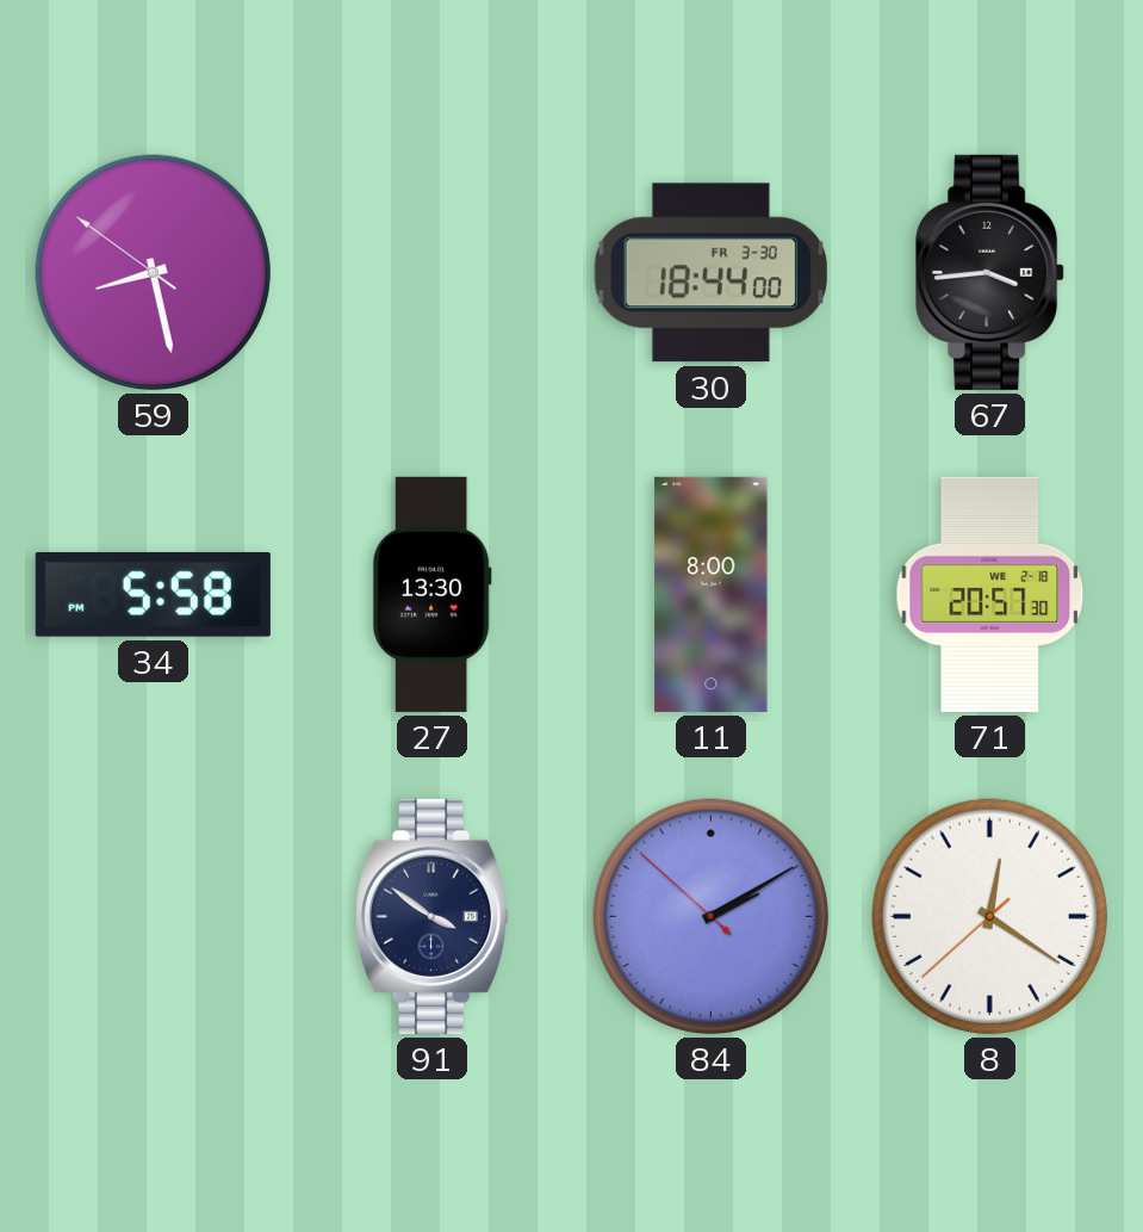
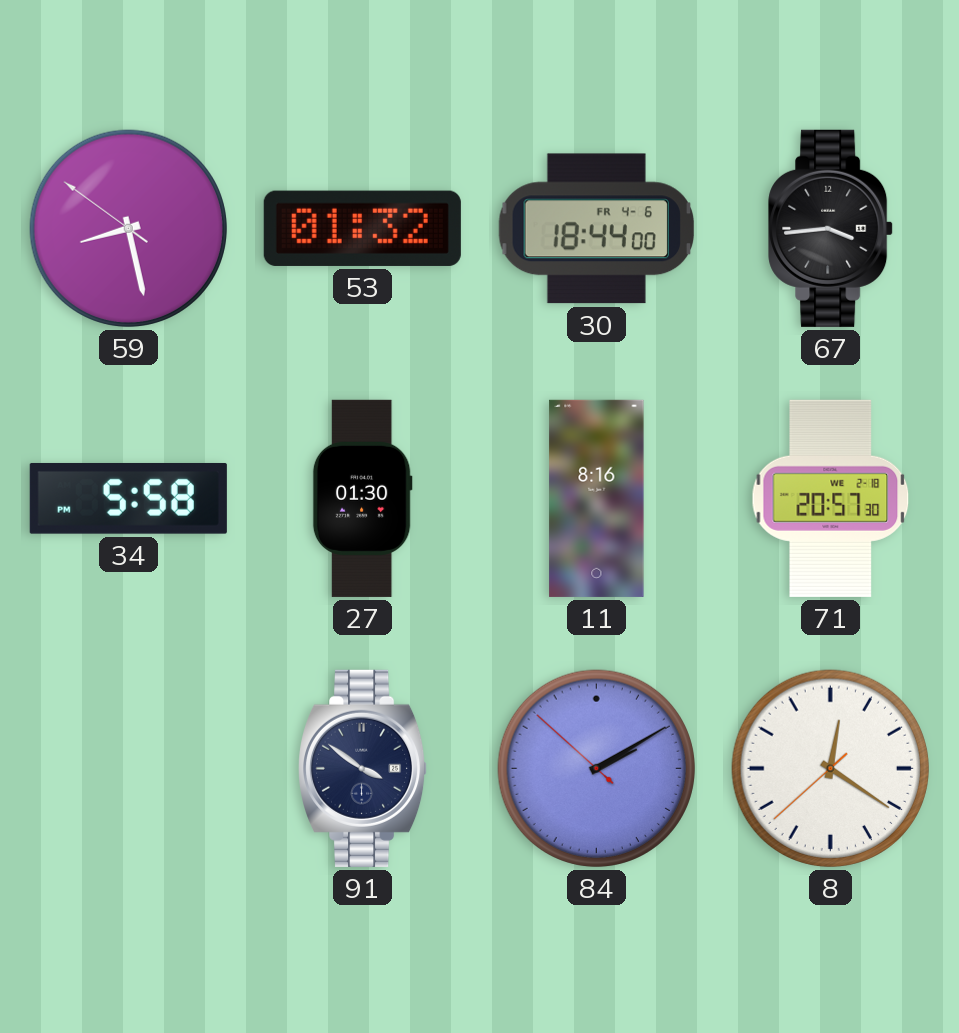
53: none -> 01:32 (362, 228)
30 date: FR 3-30 -> FR 4-6 (596, 229)
27: 13:30 -> 01:30 (362, 498)
11: 8:00 -> 8:16 (597, 498)
